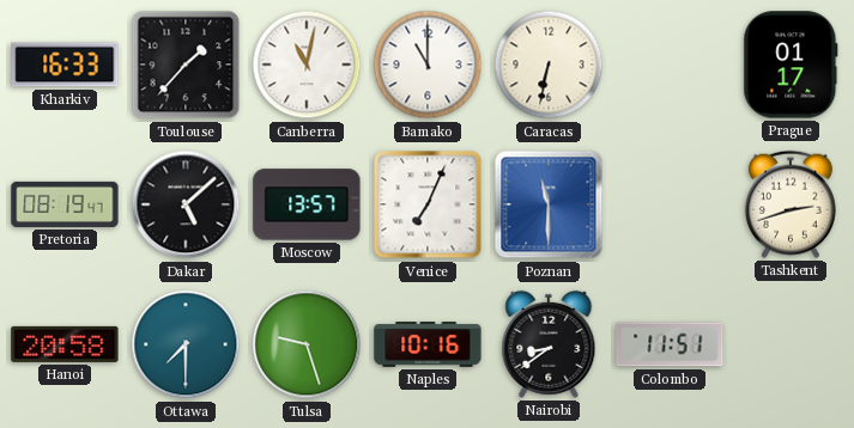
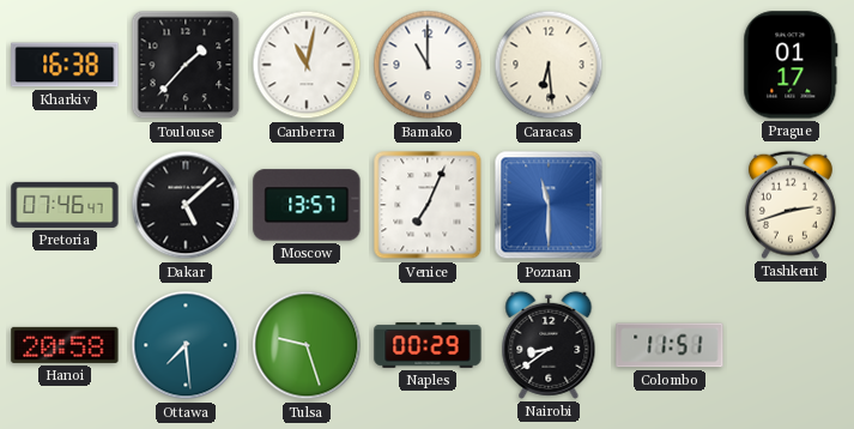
Kharkiv: 16:33 -> 16:38 (65, 65)
Caracas: 6:32 -> 6:29 (549, 65)
Pretoria: 08:19 -> 07:46 (65, 205)
Ottawa: 7:30 -> 7:29 (186, 345)
Naples: 10:16 -> 00:29 (428, 345)
